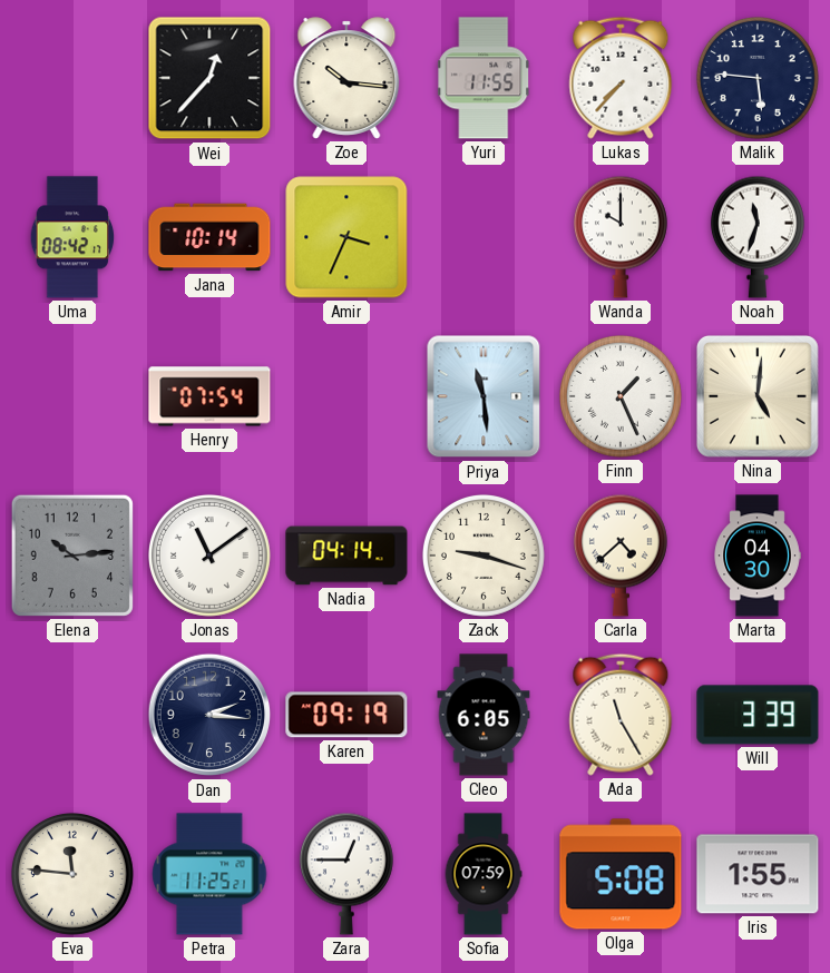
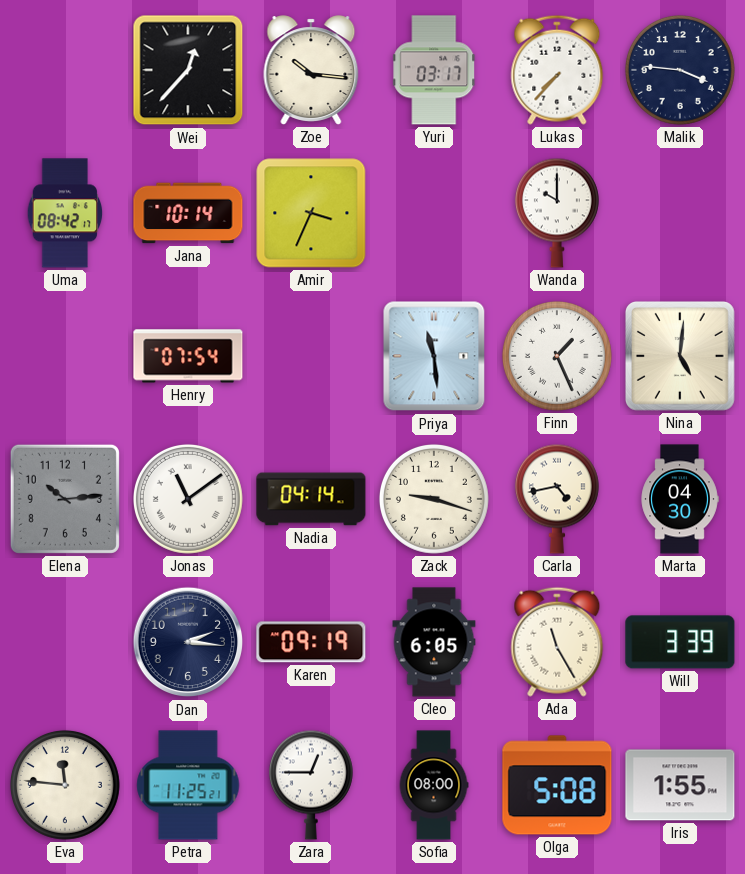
Yuri: 11:55 -> 03:17 (435, 70)
Malik: 5:46 -> 3:46 (680, 70)
Noah: 11:33 -> none (758, 237)
Carla: 4:38 -> 4:43 (557, 499)
Sofia: 07:59 -> 08:00 (434, 785)
